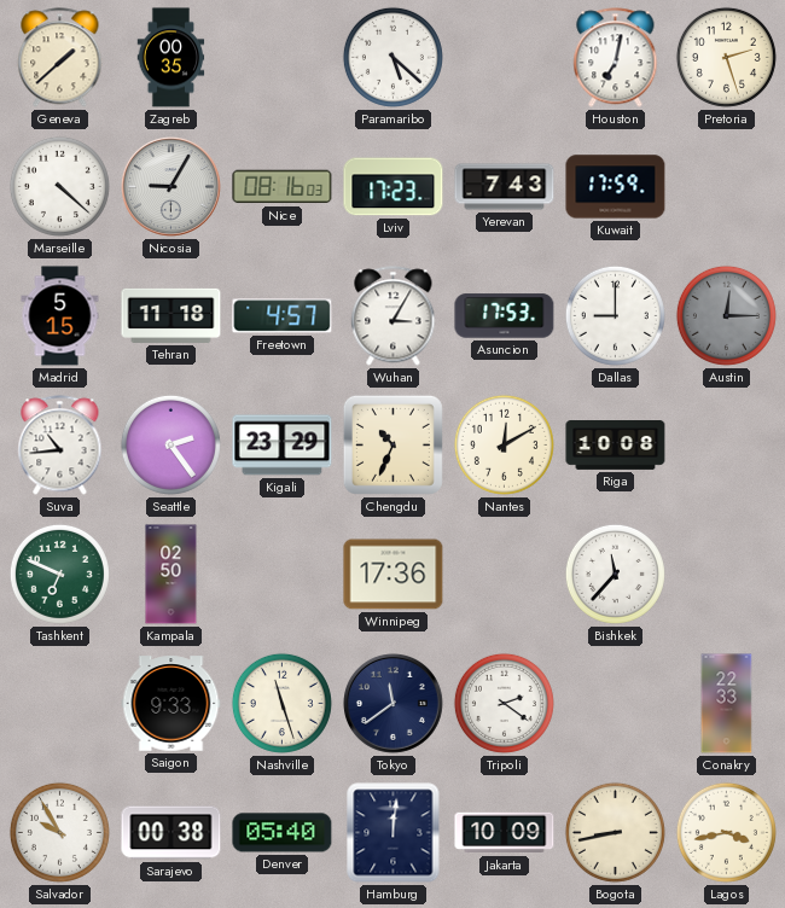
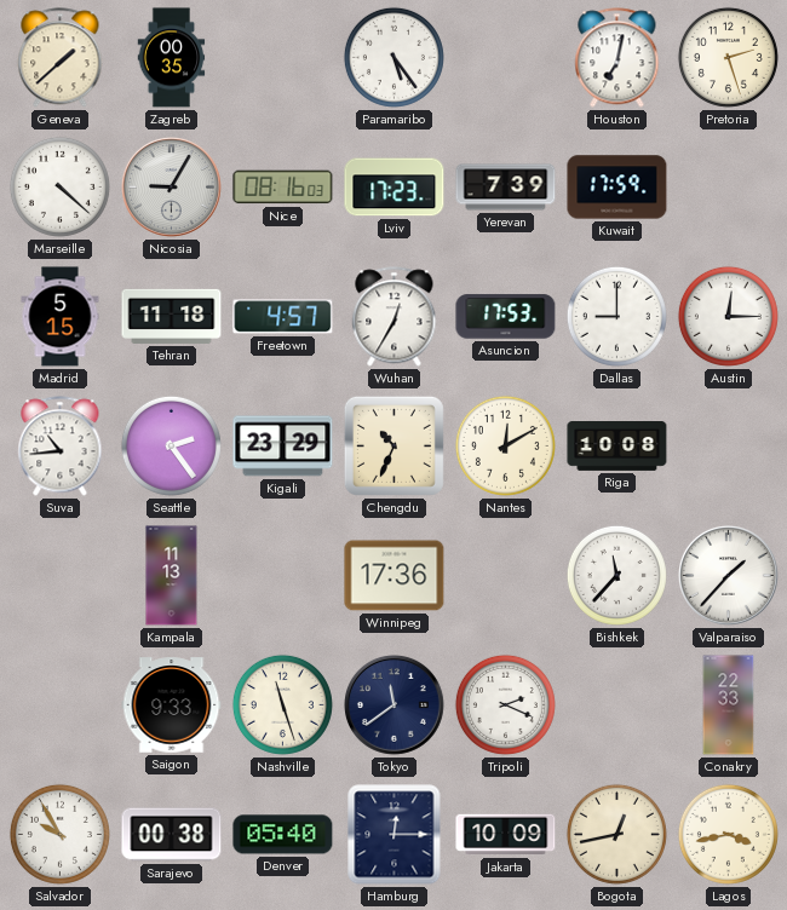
Paramaribo: 5:22 -> 5:24 (393, 57)
Yerevan: 7:43 -> 7:39 (506, 188)
Wuhan: 3:05 -> 12:35 (395, 317)
Austin dial: grey -> white (728, 316)
Tashkent: 6:49 -> none (59, 574)
Kampala: 02:50 -> 11:13 (172, 576)
Valparaiso: none -> 1:37 (729, 576)
Tripoli: 2:21 -> 2:19 (505, 704)
Hamburg: 12:01 -> 12:15 (395, 835)
Bogota: 8:43 -> 12:43 (616, 834)
